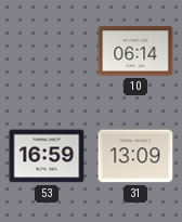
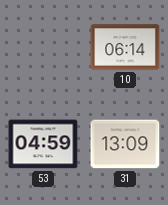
53: 16:59 -> 04:59 (43, 144)
